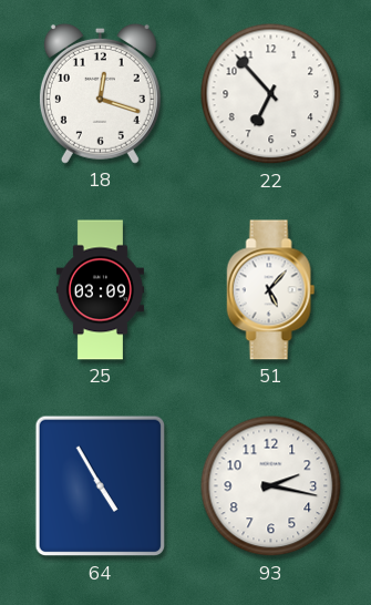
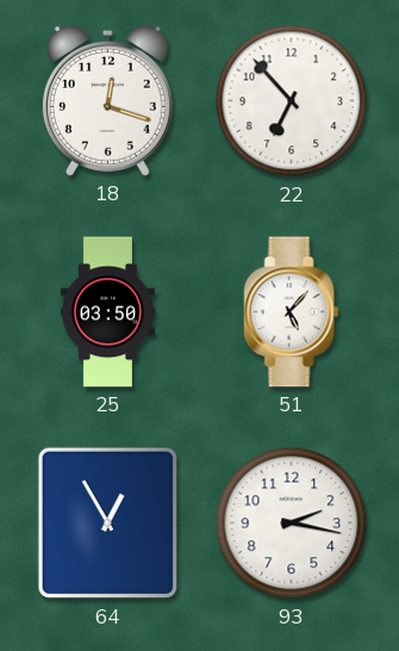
25: 03:09 -> 03:50 (107, 312)
64: 4:55 -> 12:55 (108, 523)
